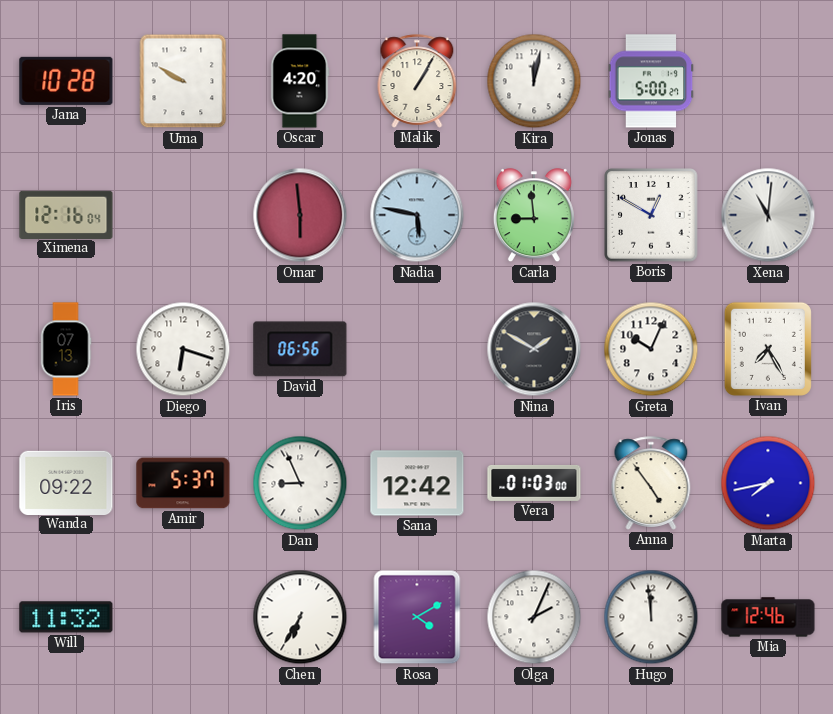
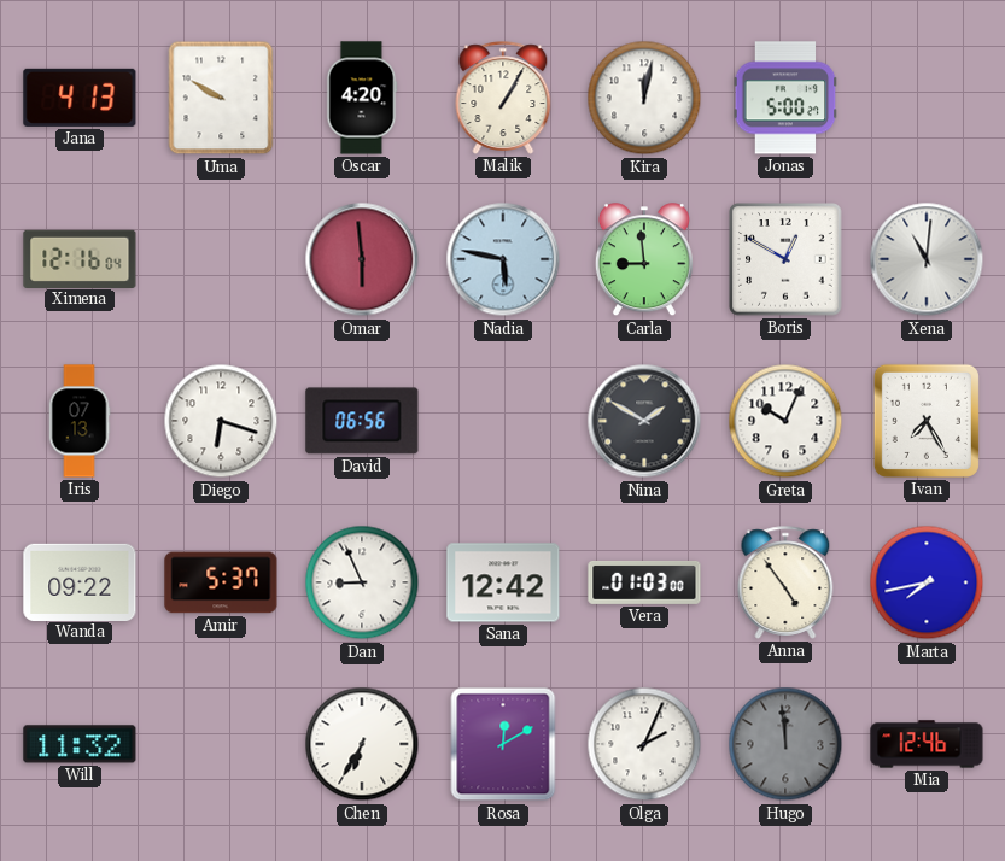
Jana: 10:28 -> 4:13 (80, 98)
Rosa: 4:10 -> 12:10 (503, 744)
Hugo dial: white -> grey (785, 744)
